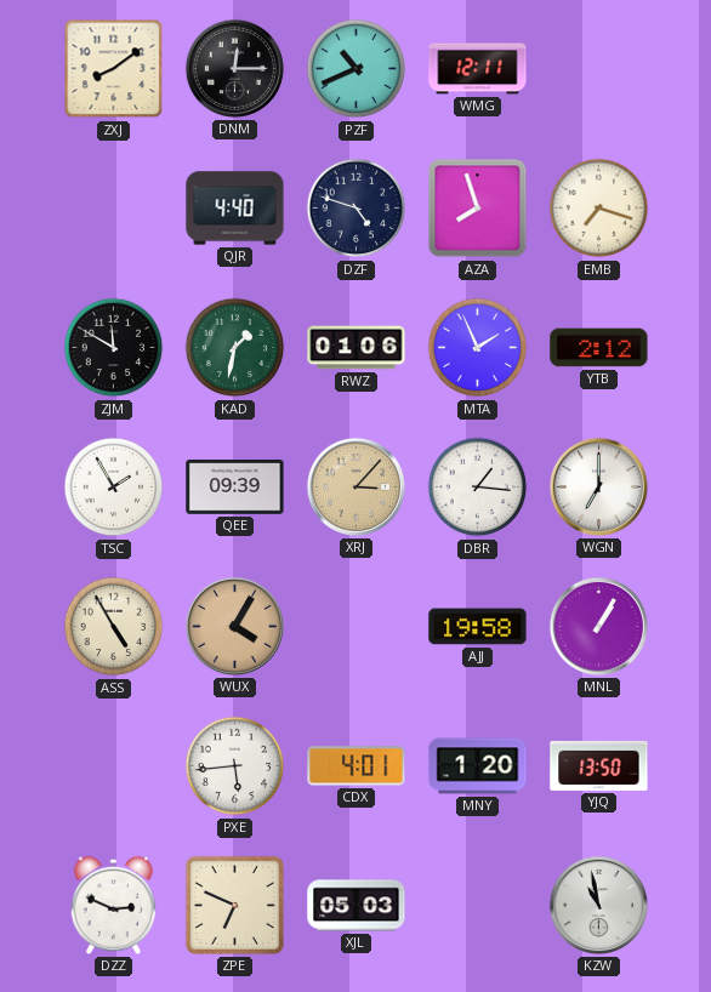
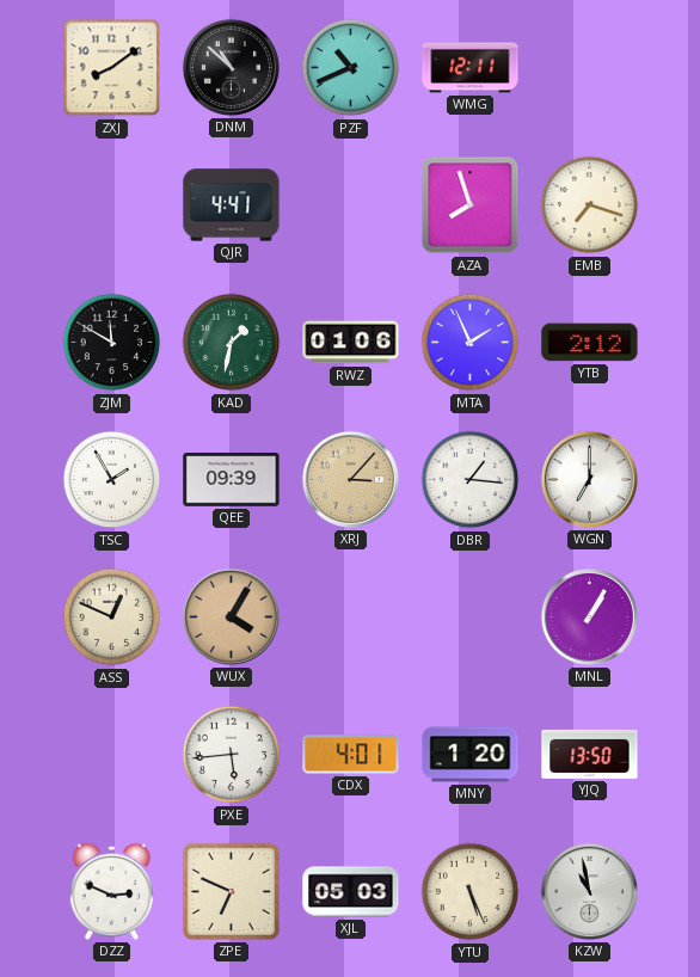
DNM: 12:15 -> 10:52 (231, 67)
QJR: 4:40 -> 4:41 (232, 205)
DZF: 4:48 -> none (357, 209)
ASS: 4:55 -> 12:49 (112, 617)
AJJ: 19:58 -> none (478, 627)
YTU: none -> 5:26 (471, 892)
